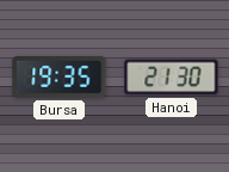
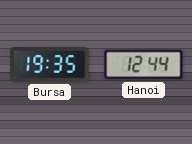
Hanoi: 21:30 -> 12:44 (144, 65)
